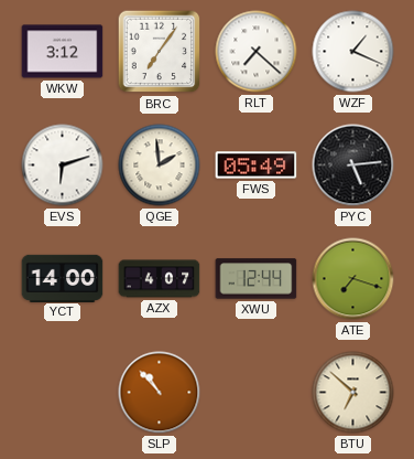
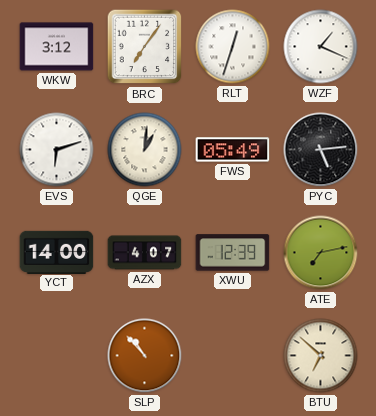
RLT: 7:22 -> 12:33 (233, 47)
QGE: 1:59 -> 1:01 (145, 150)
XWU: 12:44 -> 12:39 (233, 253)
ATE: 7:18 -> 7:13 (321, 253)
